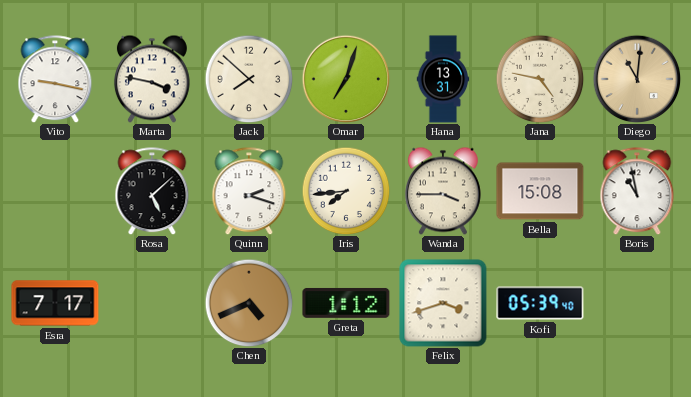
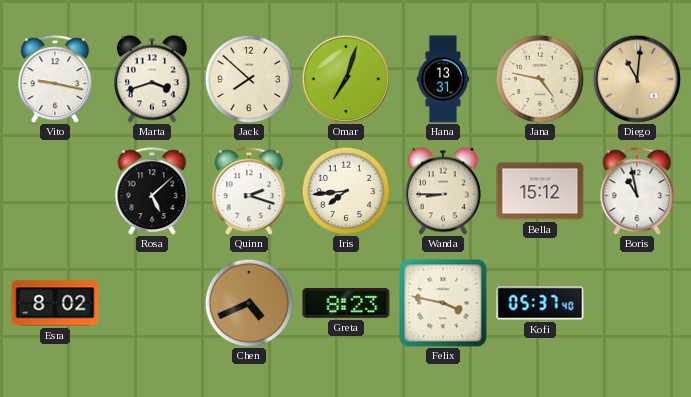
Marta: 3:47 -> 3:42 (152, 79)
Wanda: 3:45 -> 8:45 (443, 191)
Bella: 15:08 -> 15:12 (540, 191)
Esra: 7:17 -> 8:02 (55, 303)
Greta: 1:12 -> 8:23 (346, 303)
Felix: 3:42 -> 3:47 (443, 303)
Kofi: 05:39 -> 05:37 (540, 303)
